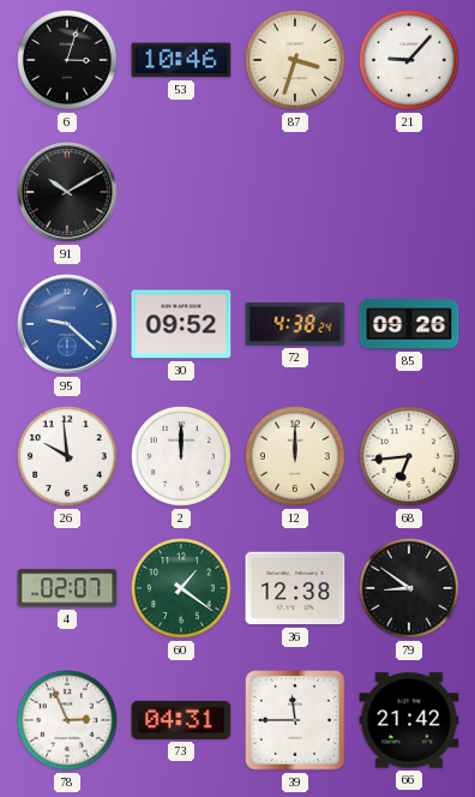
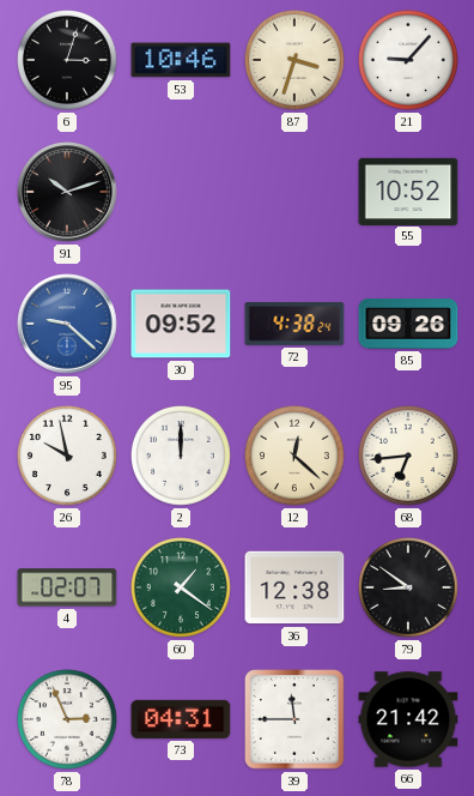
91: 10:10 -> 10:12 (67, 192)
55: none -> 10:52 (408, 191)
26: 9:59 -> 9:58 (68, 457)
12: 12:00 -> 12:22 (296, 457)
